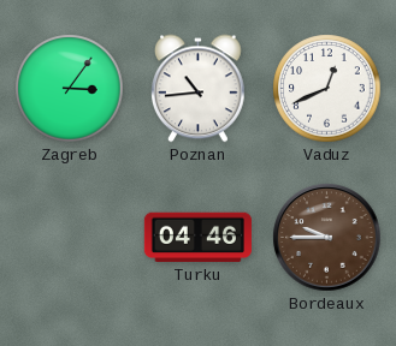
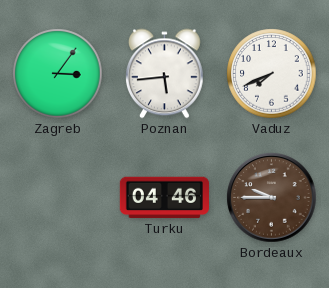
Poznan: 10:44 -> 5:44 (165, 74)
Vaduz: 12:41 -> 7:41 (272, 74)
